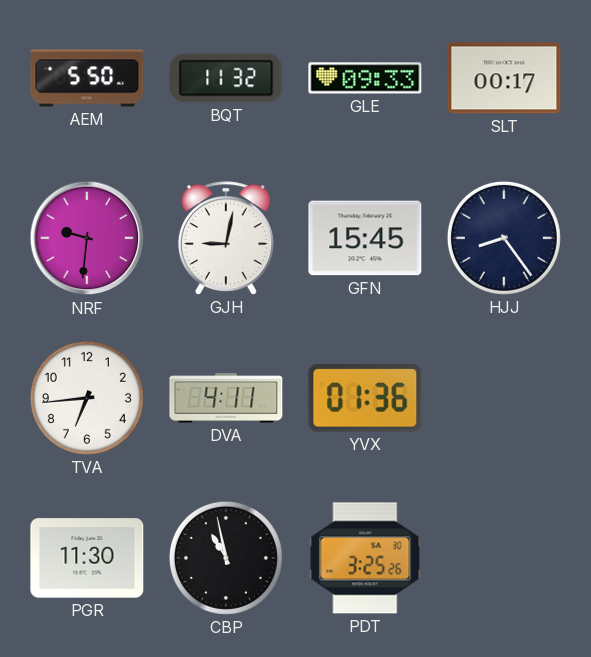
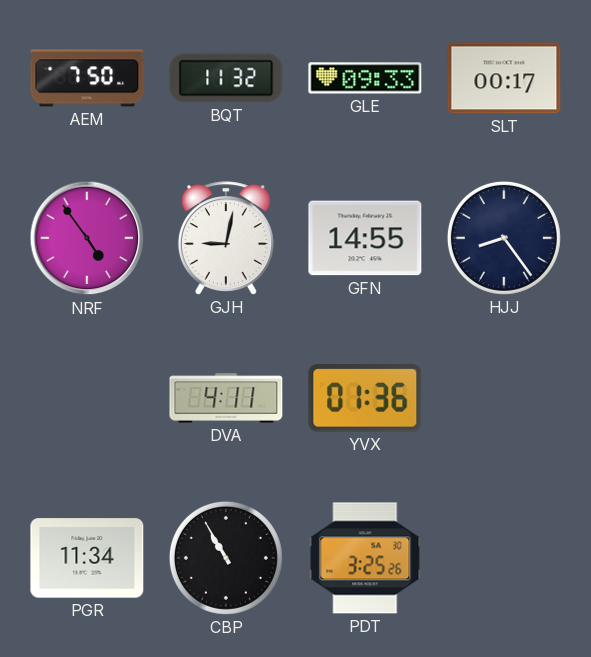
AEM: 5:50 -> 7:50 (87, 78)
NRF: 9:31 -> 4:54 (87, 238)
GFN: 15:45 -> 14:55 (365, 238)
TVA: 6:44 -> none (87, 398)
PGR: 11:30 -> 11:34 (87, 558)
CBP: 10:58 -> 10:55 (226, 558)
